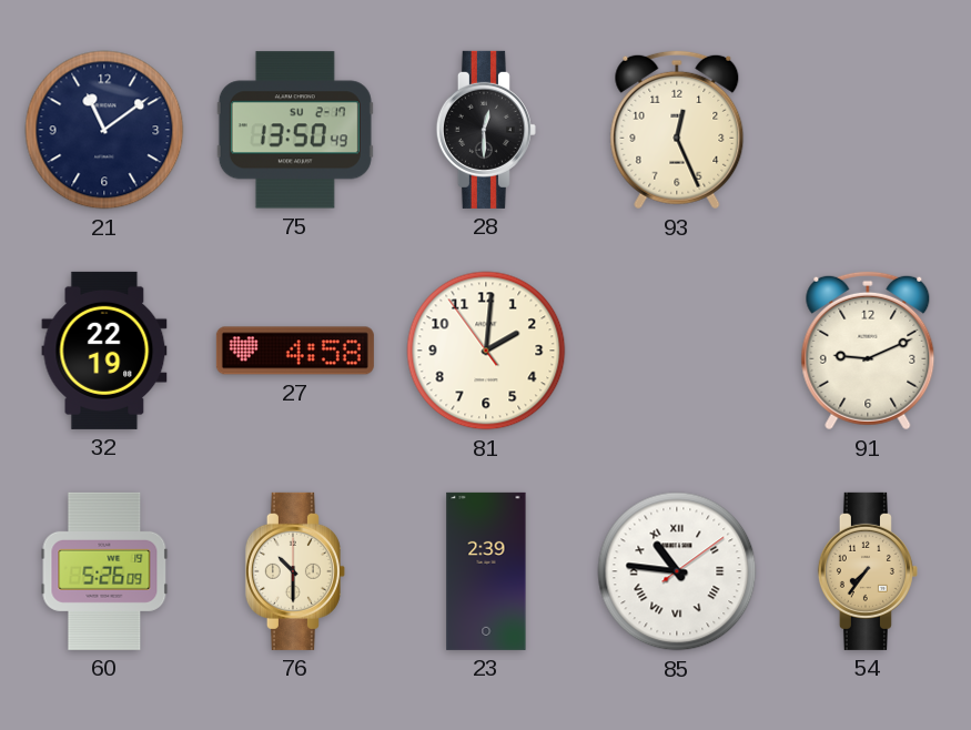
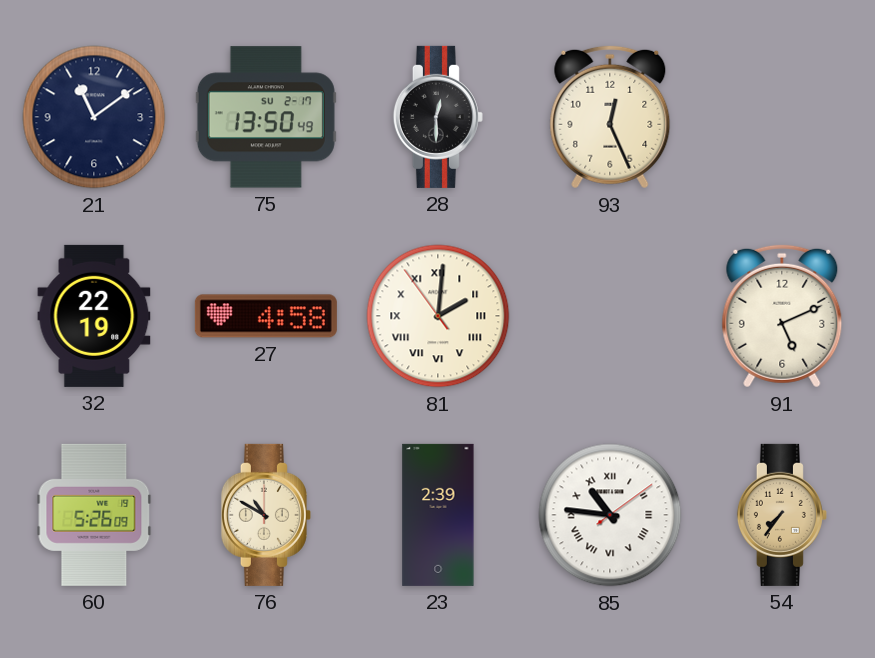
81 numerals: Arabic -> Roman (438, 316)
91: 9:11 -> 5:11 (782, 316)
76: 10:30 -> 10:50 (266, 515)
